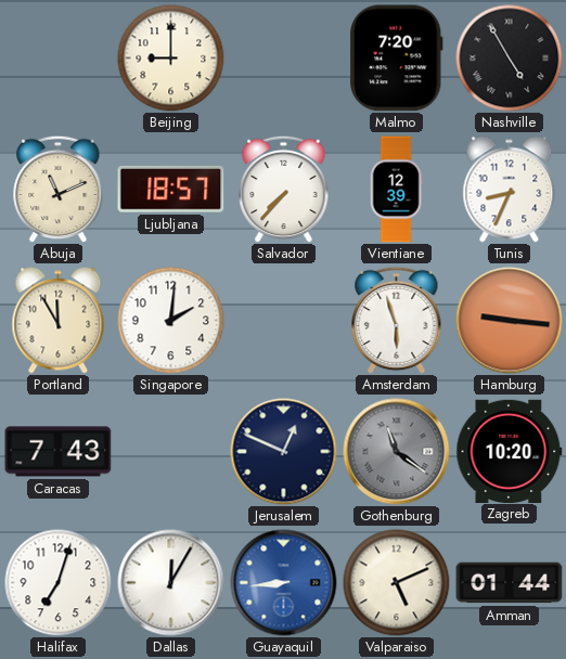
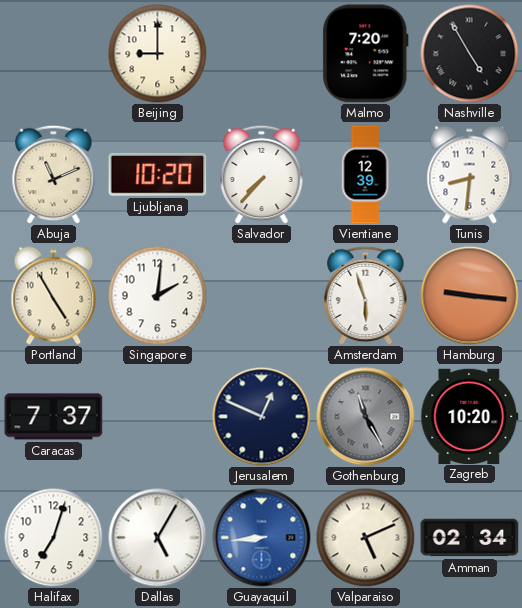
Ljubljana: 18:57 -> 10:20 (158, 174)
Tunis: 8:34 -> 8:31 (470, 175)
Portland: 11:55 -> 4:55 (54, 296)
Caracas: 7:43 -> 7:37 (54, 417)
Gothenburg: 11:21 -> 11:25 (366, 417)
Dallas: 12:05 -> 5:05 (158, 538)
Amman: 01:44 -> 02:34 (470, 538)
